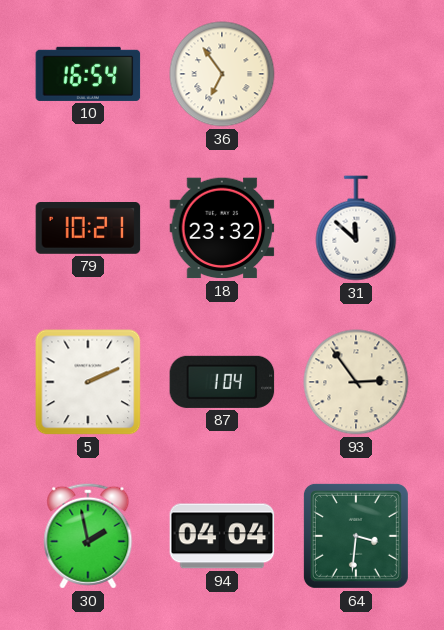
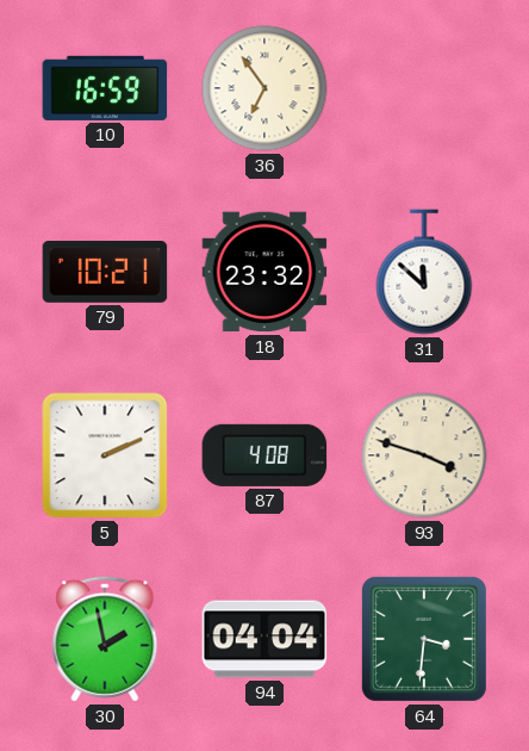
10: 16:54 -> 16:59 (105, 88)
87: 1:04 -> 4:08 (264, 455)
93: 2:54 -> 3:48 (424, 455)
